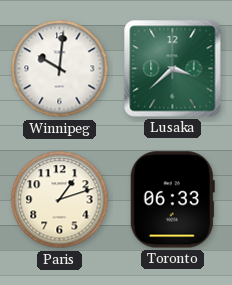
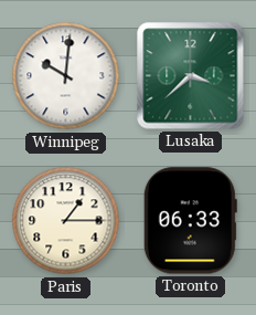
Paris: 1:12 -> 1:15 (66, 221)
